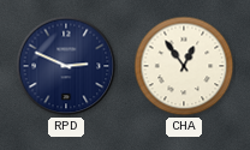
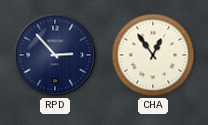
RPD: 2:49 -> 2:53 (55, 55)
